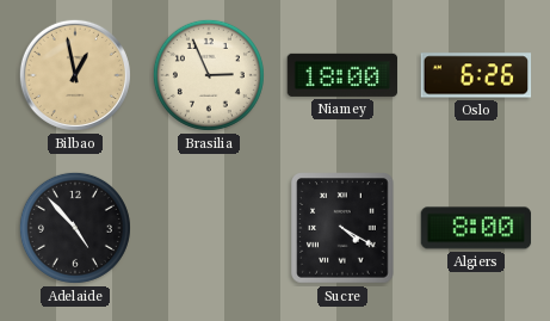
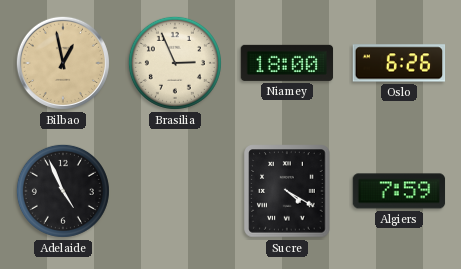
Adelaide: 4:53 -> 4:56 (63, 191)
Algiers: 8:00 -> 7:59 (399, 191)
